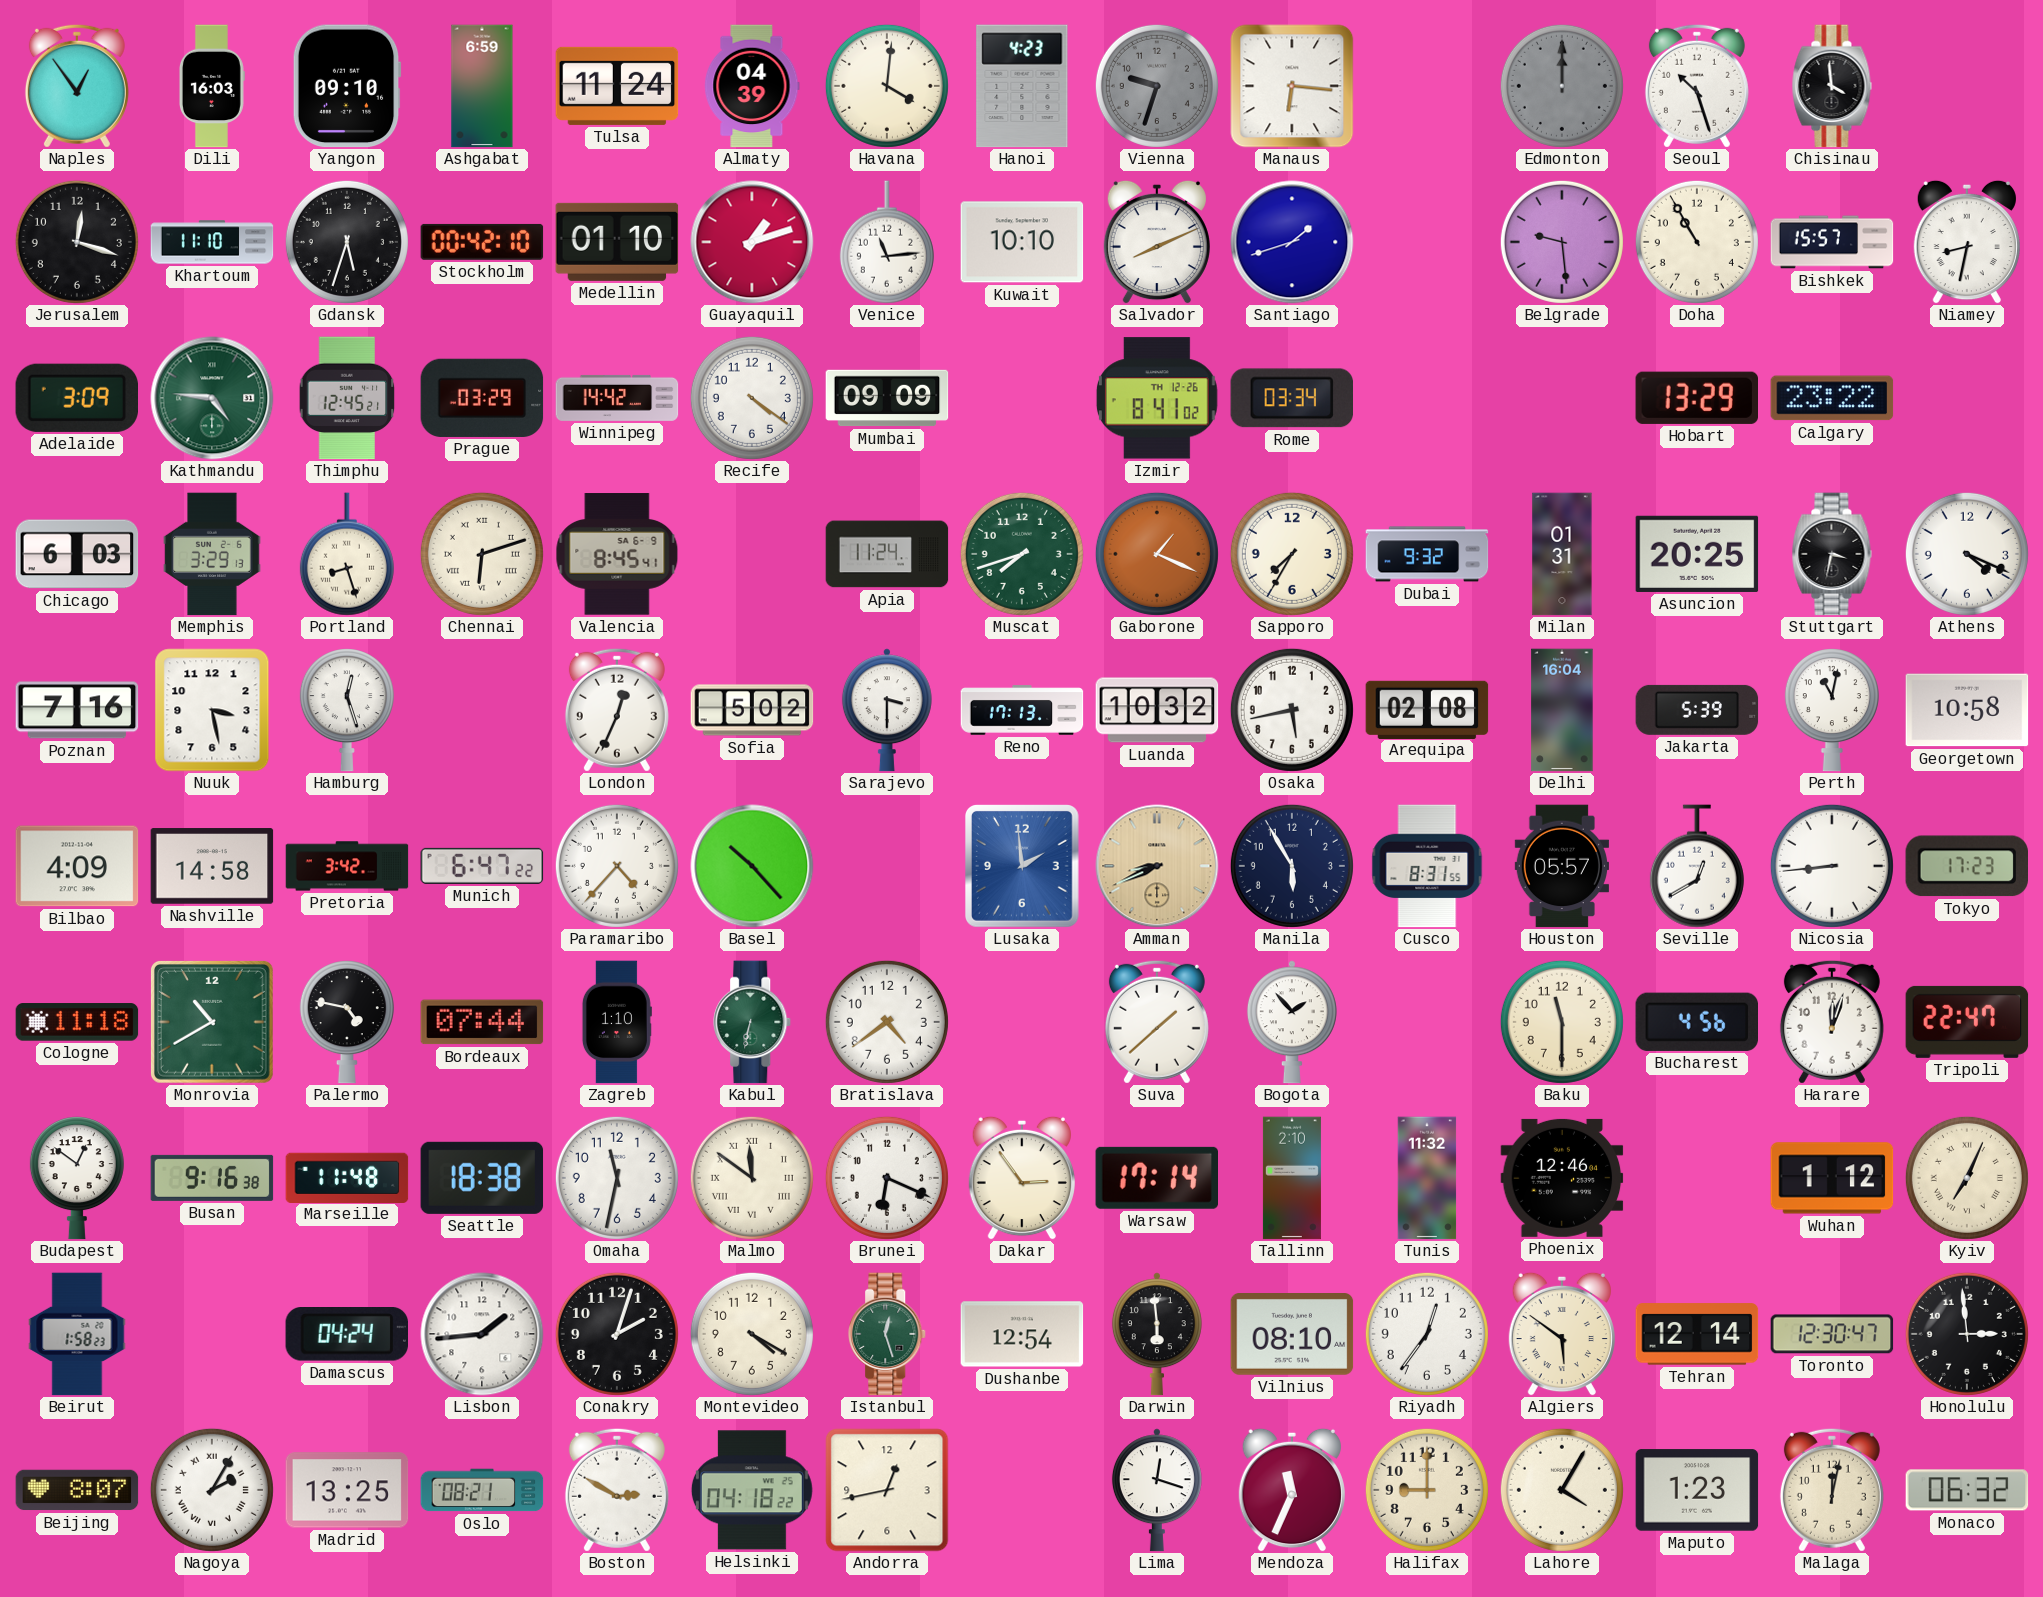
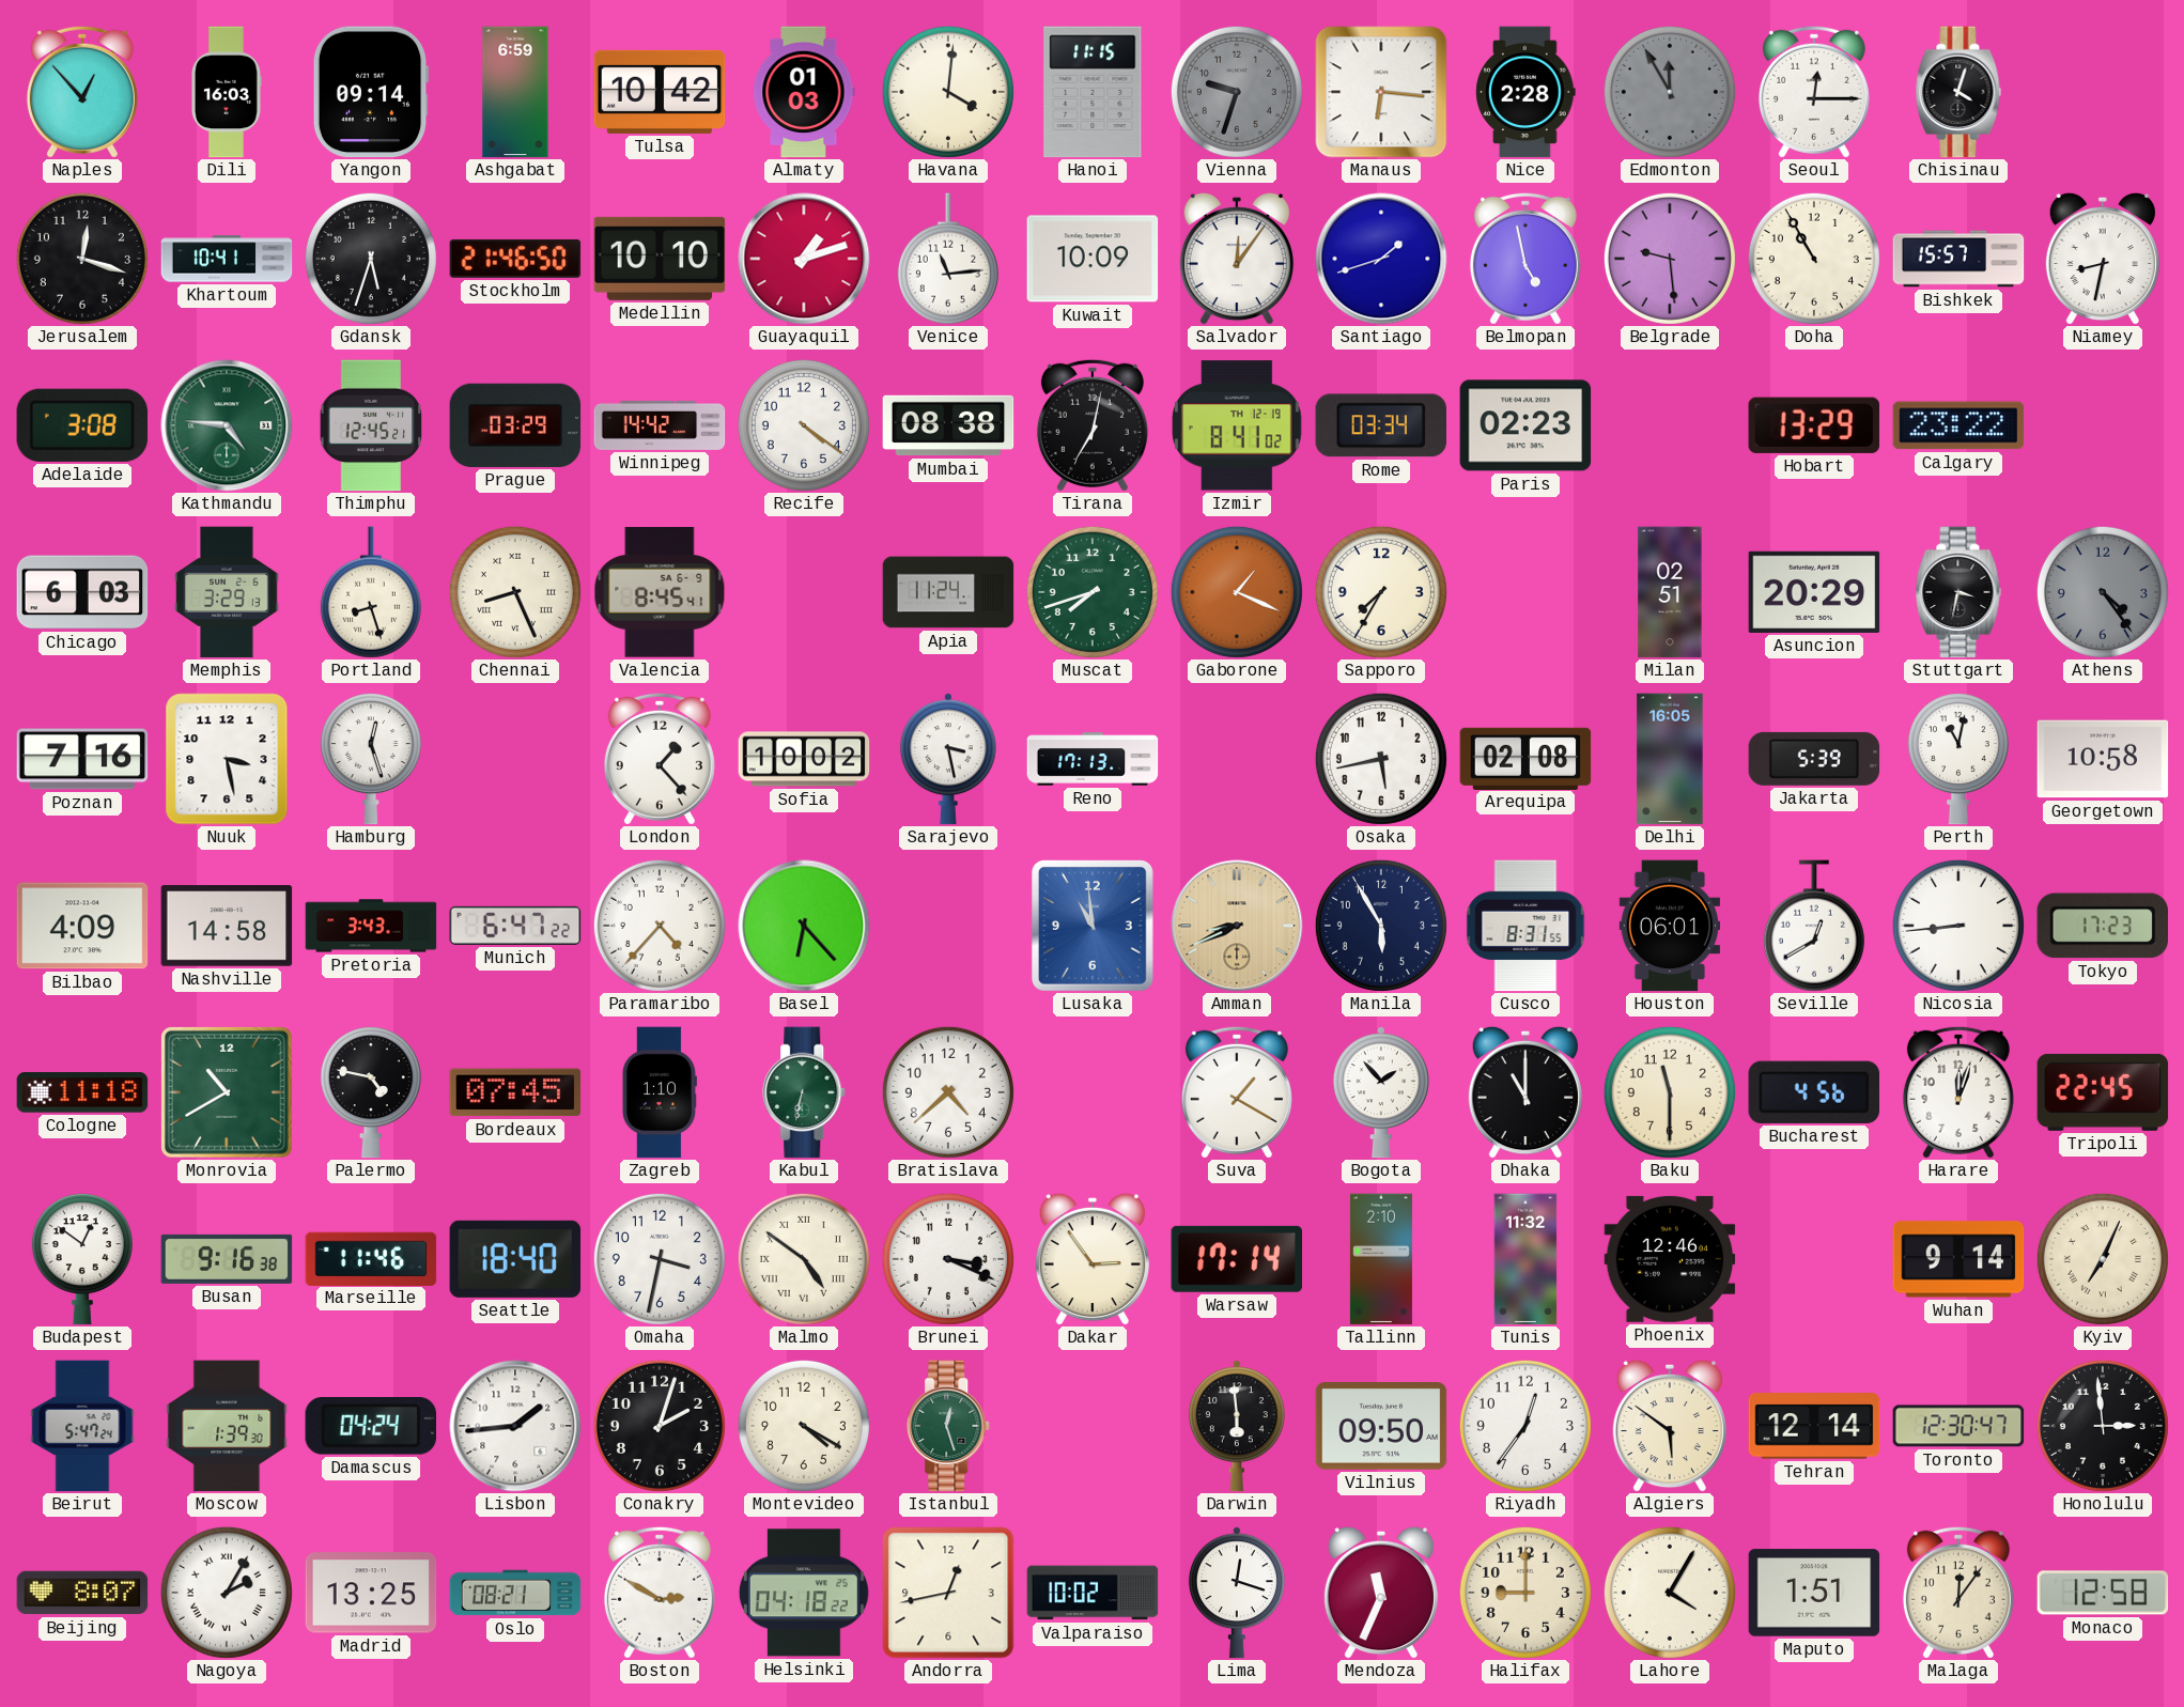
Naples: 12:54 -> 12:53 (82, 92)
Yangon: 09:10 -> 09:14 (371, 92)
Tulsa: 11:24 -> 10:42 (660, 92)
Almaty: 04:39 -> 01:03 (804, 92)
Hanoi: 4:23 -> 11:15 (1093, 92)
Nice: none -> 2:28 (1525, 92)
Edmonton: 12:00 -> 11:55 (1670, 92)
Seoul: 10:27 -> 12:15 (1814, 92)
Chisinau: 3:59 -> 4:03 (1958, 92)
Khartoum: 11:10 -> 10:41 (227, 259)
Stockholm: 00:42 -> 21:46 (515, 259)
Medellin: 01:10 -> 10:10 (660, 259)
Kuwait: 10:10 -> 10:09 (1093, 259)
Salvador: 8:11 -> 12:06 (1237, 259)
Belmopan: none -> 4:58 (1525, 259)
Adelaide: 3:09 -> 3:08 (81, 425)
Mumbai: 09:09 -> 08:38 (948, 425)
Tirana: none -> 7:02 (1093, 425)
Izmir date: TH 12-26 -> TH 12-19 (1237, 425)
Paris: none -> 02:23 (1525, 425)
Chennai: 6:12 -> 8:26 (515, 592)
Dubai: 9:32 -> none (1427, 554)
Milan: 01:31 -> 02:51 (1670, 592)
Asuncion: 20:25 -> 20:29 (1814, 592)
Athens: 4:19 -> 4:24 (2103, 592)
Athens dial: white -> grey (2103, 592)
London: 12:34 -> 1:23 (660, 759)
Sofia: 5:02 -> 10:02 (804, 759)
Sarajevo: 3:30 -> 3:28 (948, 759)
Luanda: 10:32 -> none (1157, 710)
Delhi: 16:04 -> 16:05 (1670, 759)
Pretoria: 3:42 -> 3:43 (371, 926)
Basel: 10:23 -> 6:23 (804, 926)
Lusaka: 1:59 -> 10:59 (1094, 927)
Houston: 05:57 -> 06:01 (1669, 926)
Bordeaux: 07:44 -> 07:45 (515, 1092)
Bratislava: 4:39 -> 4:38 (948, 1092)
Suva: 1:38 -> 1:20 (1237, 1092)
Dhaka: none -> 11:00 (1525, 1092)
Tripoli: 22:47 -> 22:45 (2103, 1092)
Marseille: 11:48 -> 11:46 (371, 1258)
Seattle: 18:38 -> 18:40 (515, 1259)
Omaha: 11:32 -> 3:32 (660, 1259)
Malmo: 11:51 -> 4:51 (804, 1259)
Brunei: 6:19 -> 3:19 (948, 1259)
Wuhan: 1:12 -> 9:14 (1958, 1259)
Beirut: 1:58 -> 5:47 (82, 1426)
Moscow: none -> 1:39 (227, 1426)
Dushanbe: 12:54 -> none (1022, 1334)
Vilnius: 08:10 -> 09:50 (1381, 1427)
Valparaiso: none -> 10:02 (1093, 1593)
Maputo: 1:23 -> 1:51 (1814, 1593)
Malaga: 12:02 -> 12:06 (1958, 1593)
Monaco: 06:32 -> 12:58 (2103, 1593)
